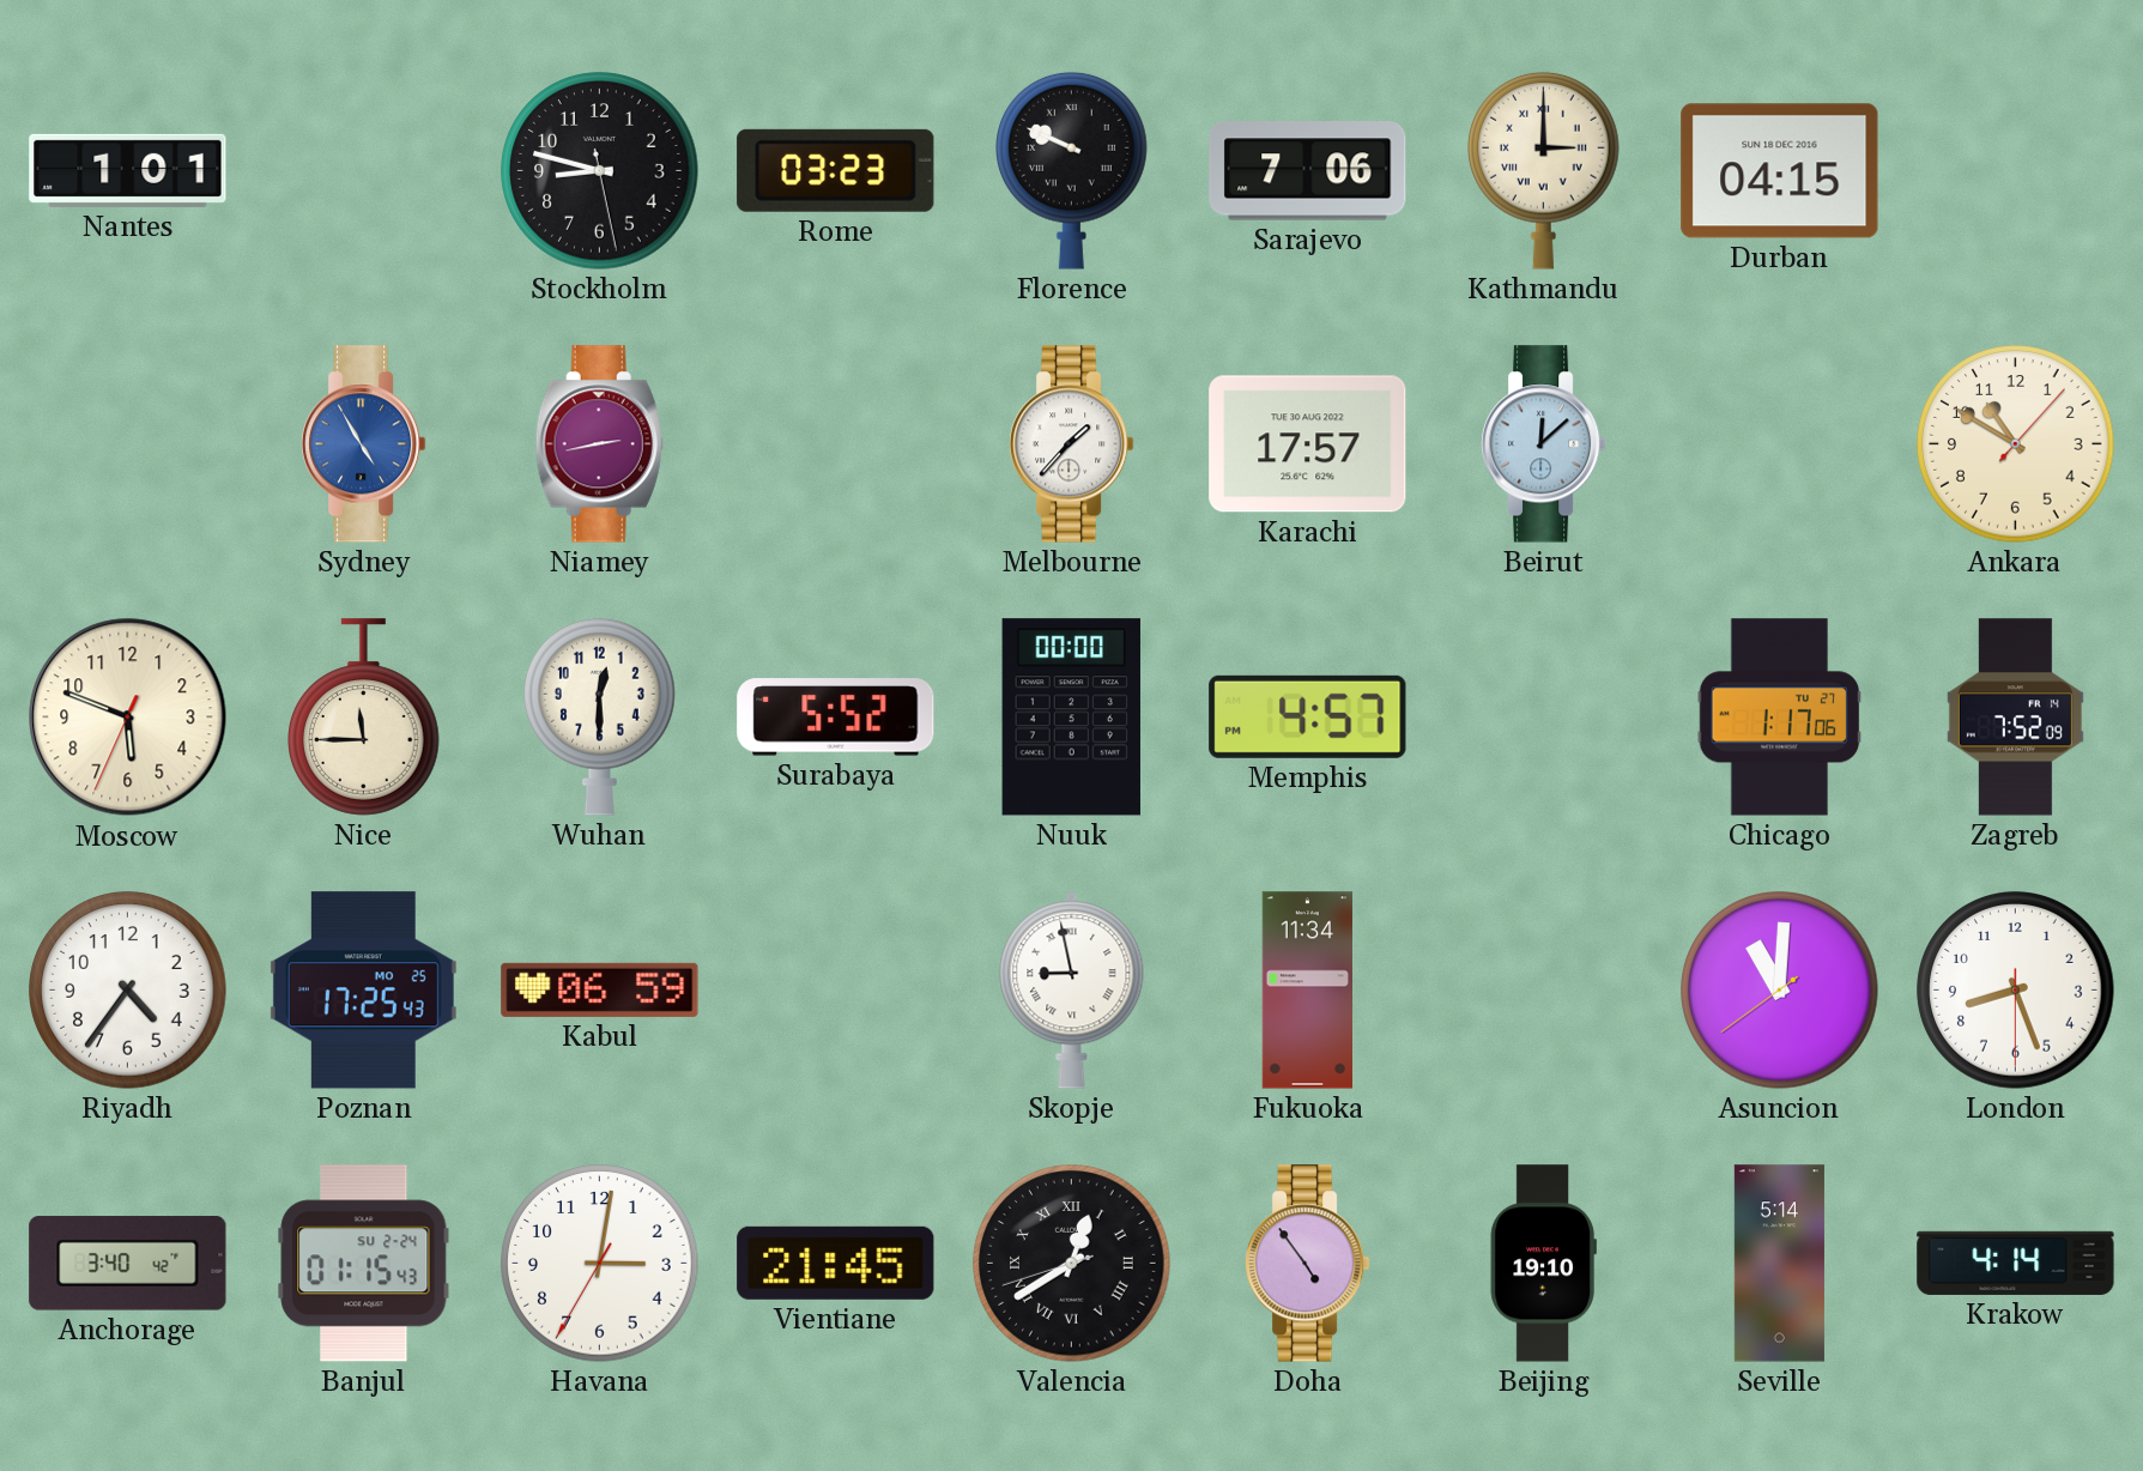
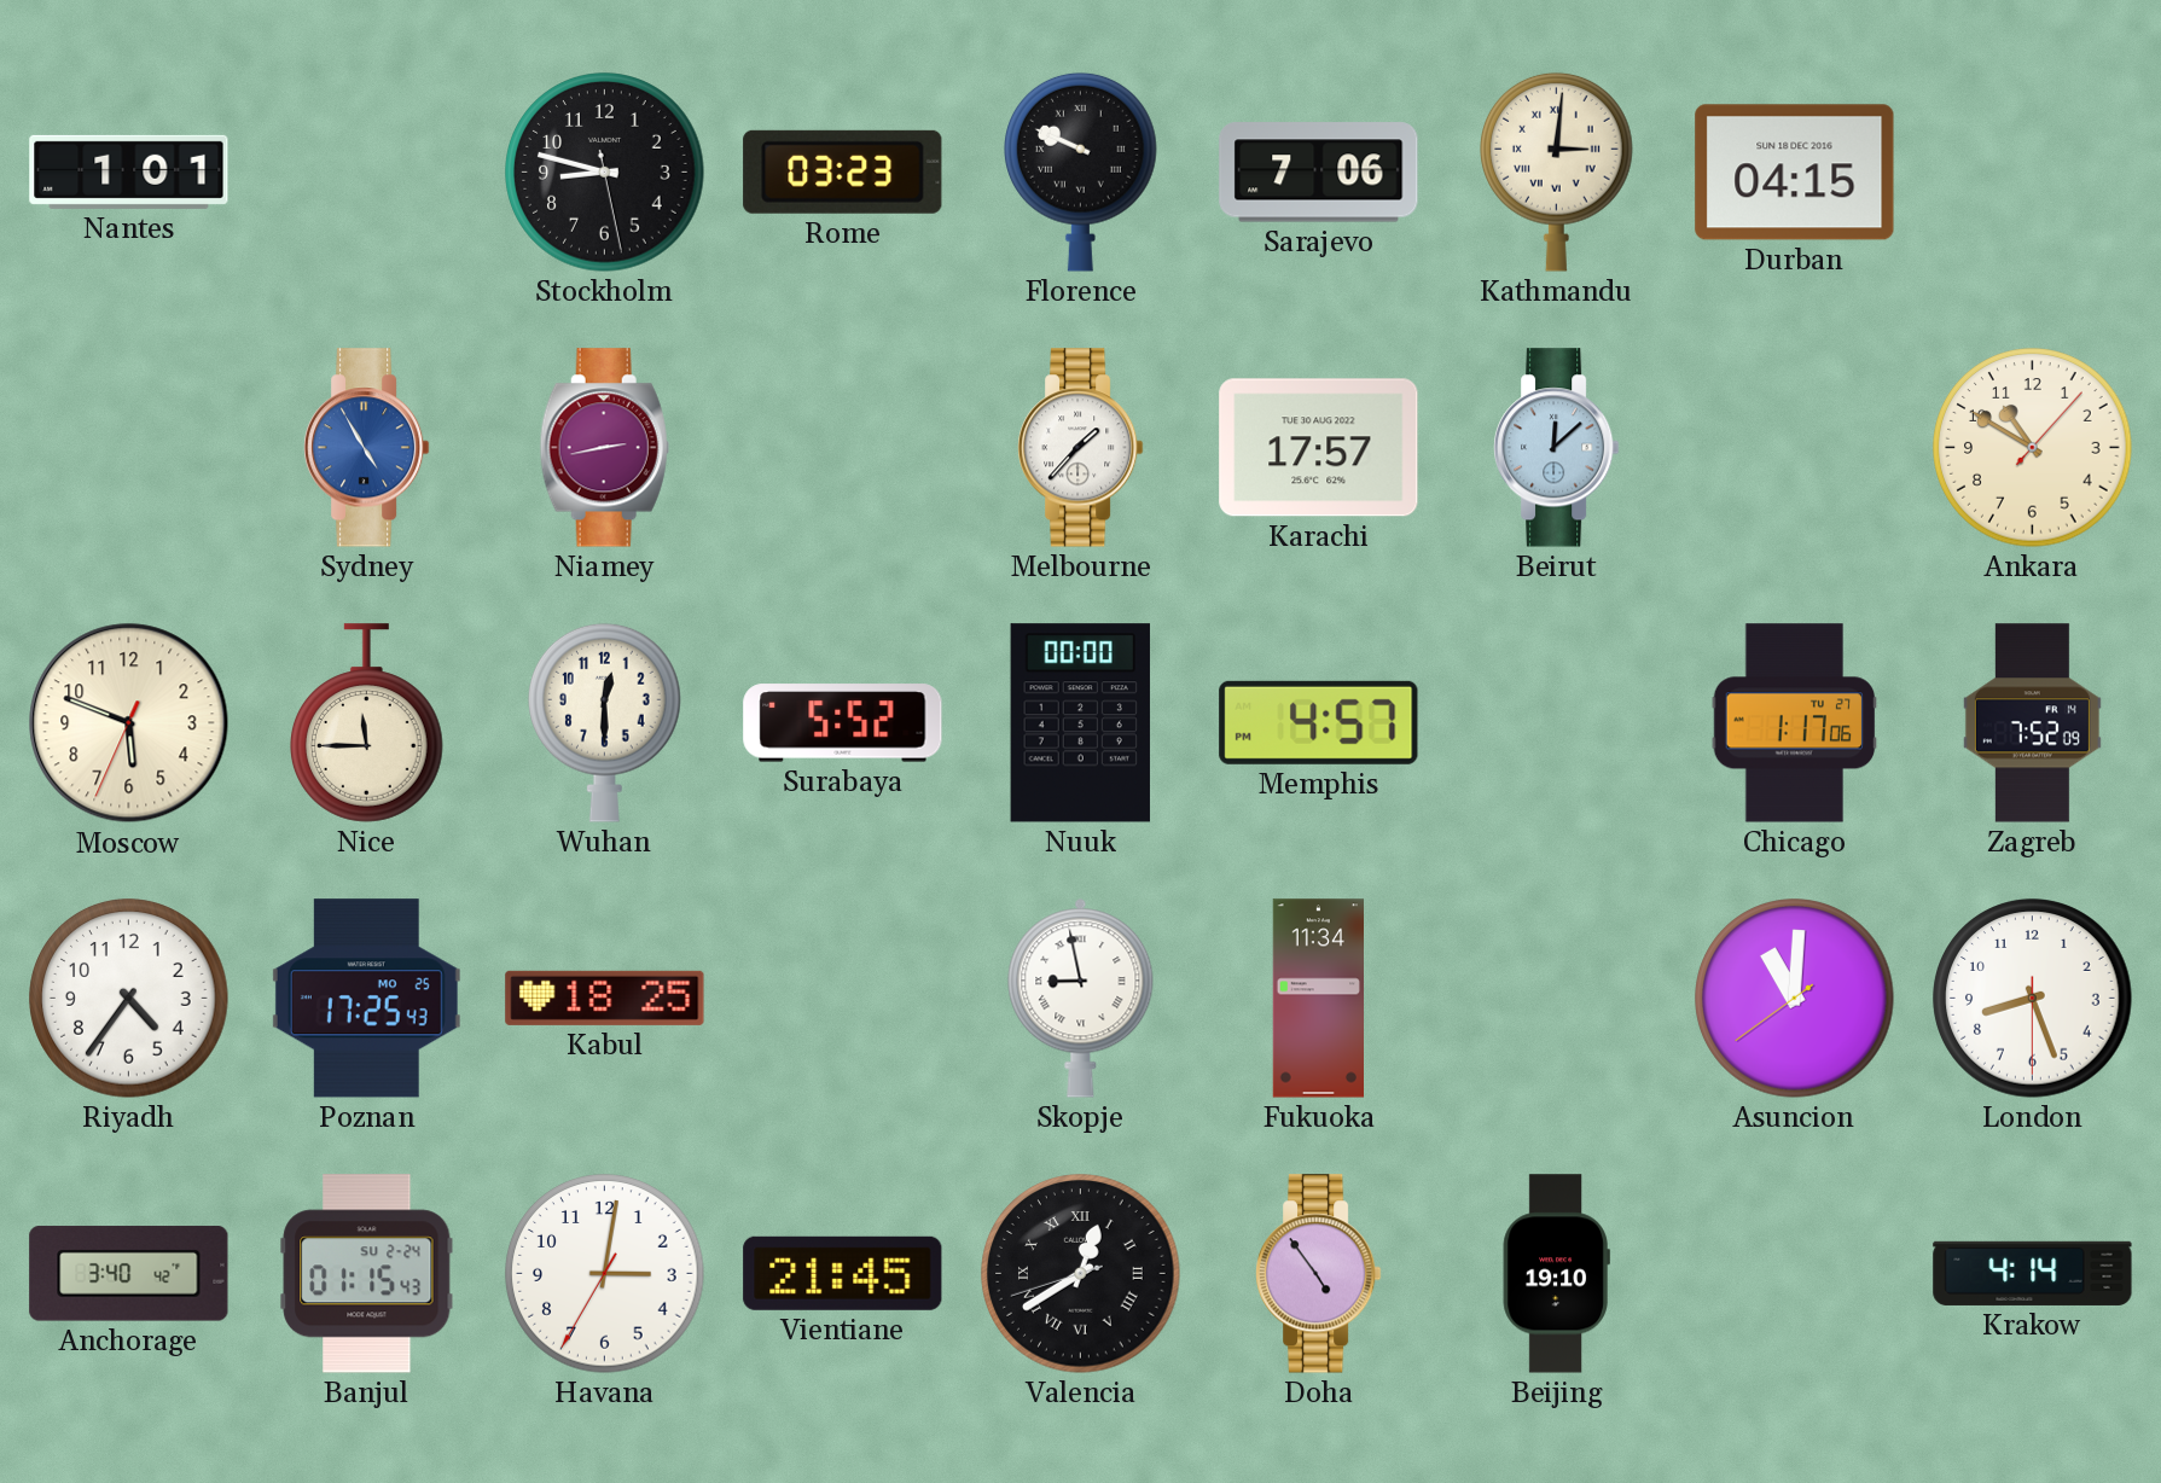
Kathmandu: 3:00 -> 3:01 (1557, 171)
Kabul: 06:59 -> 18:25 (605, 998)
Seville: 5:14 -> none (1779, 1264)
